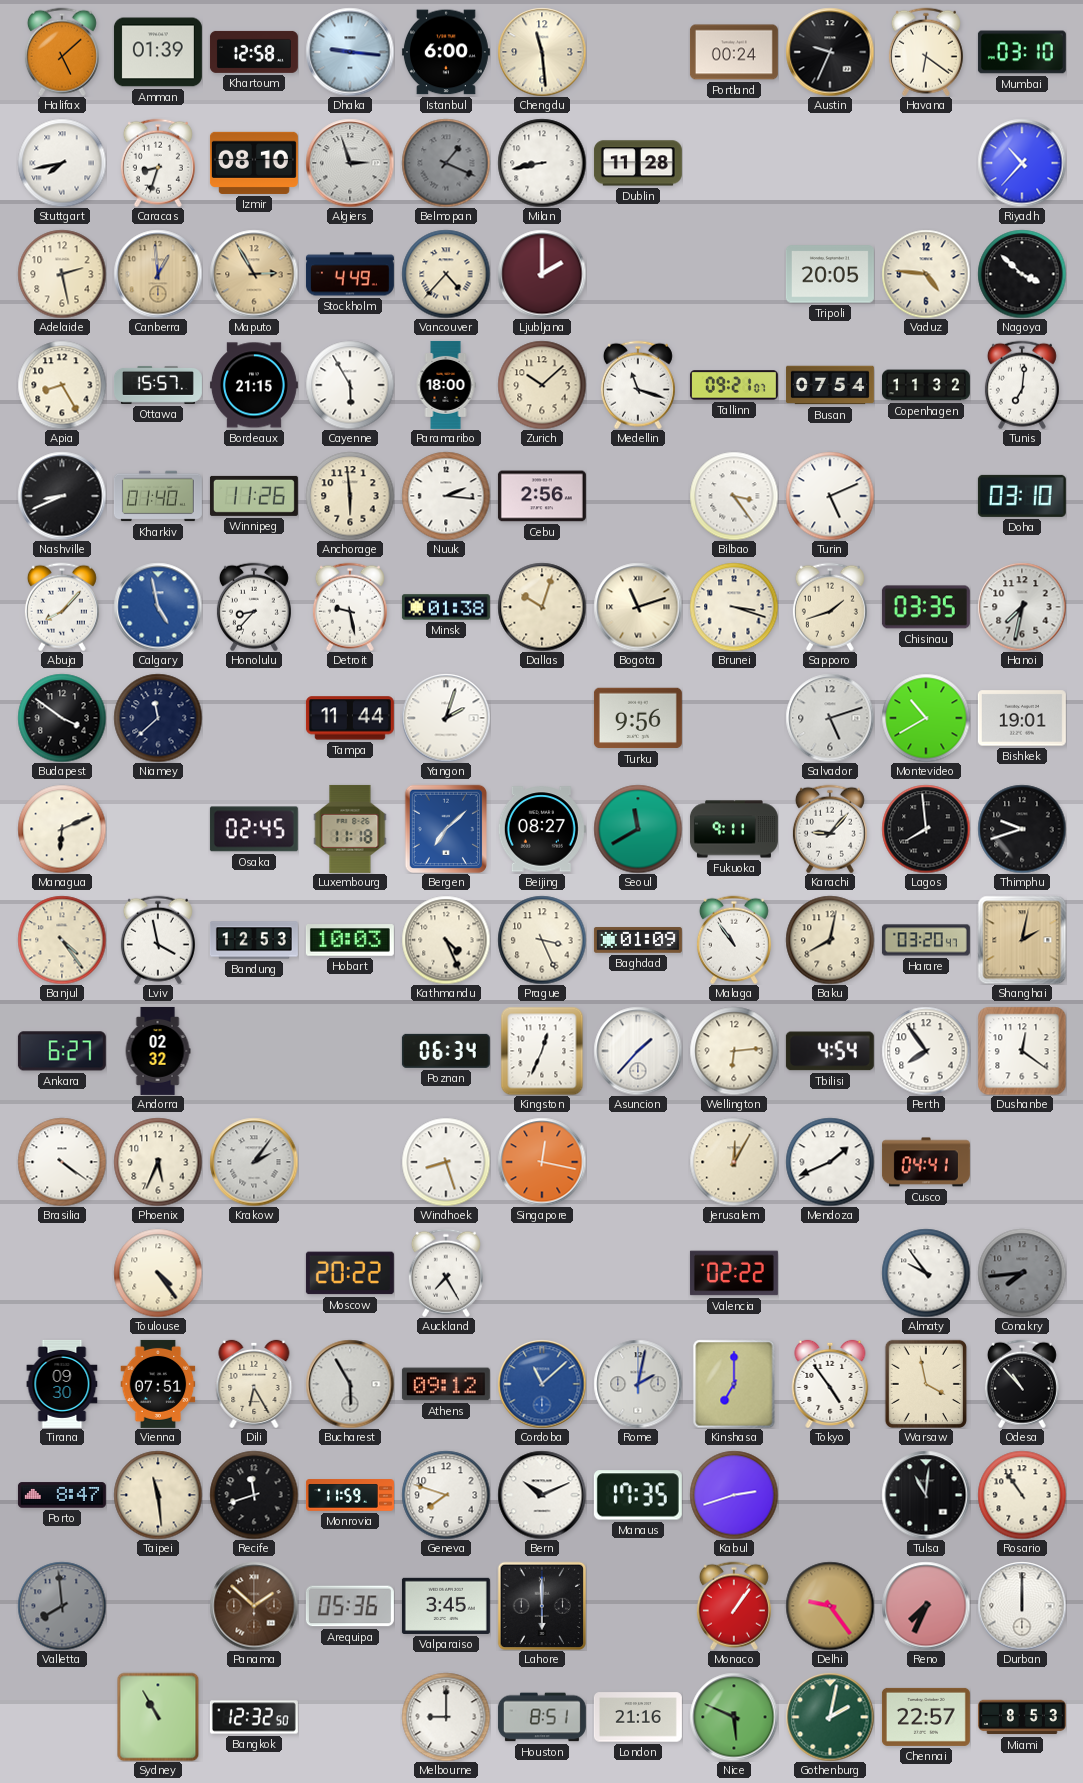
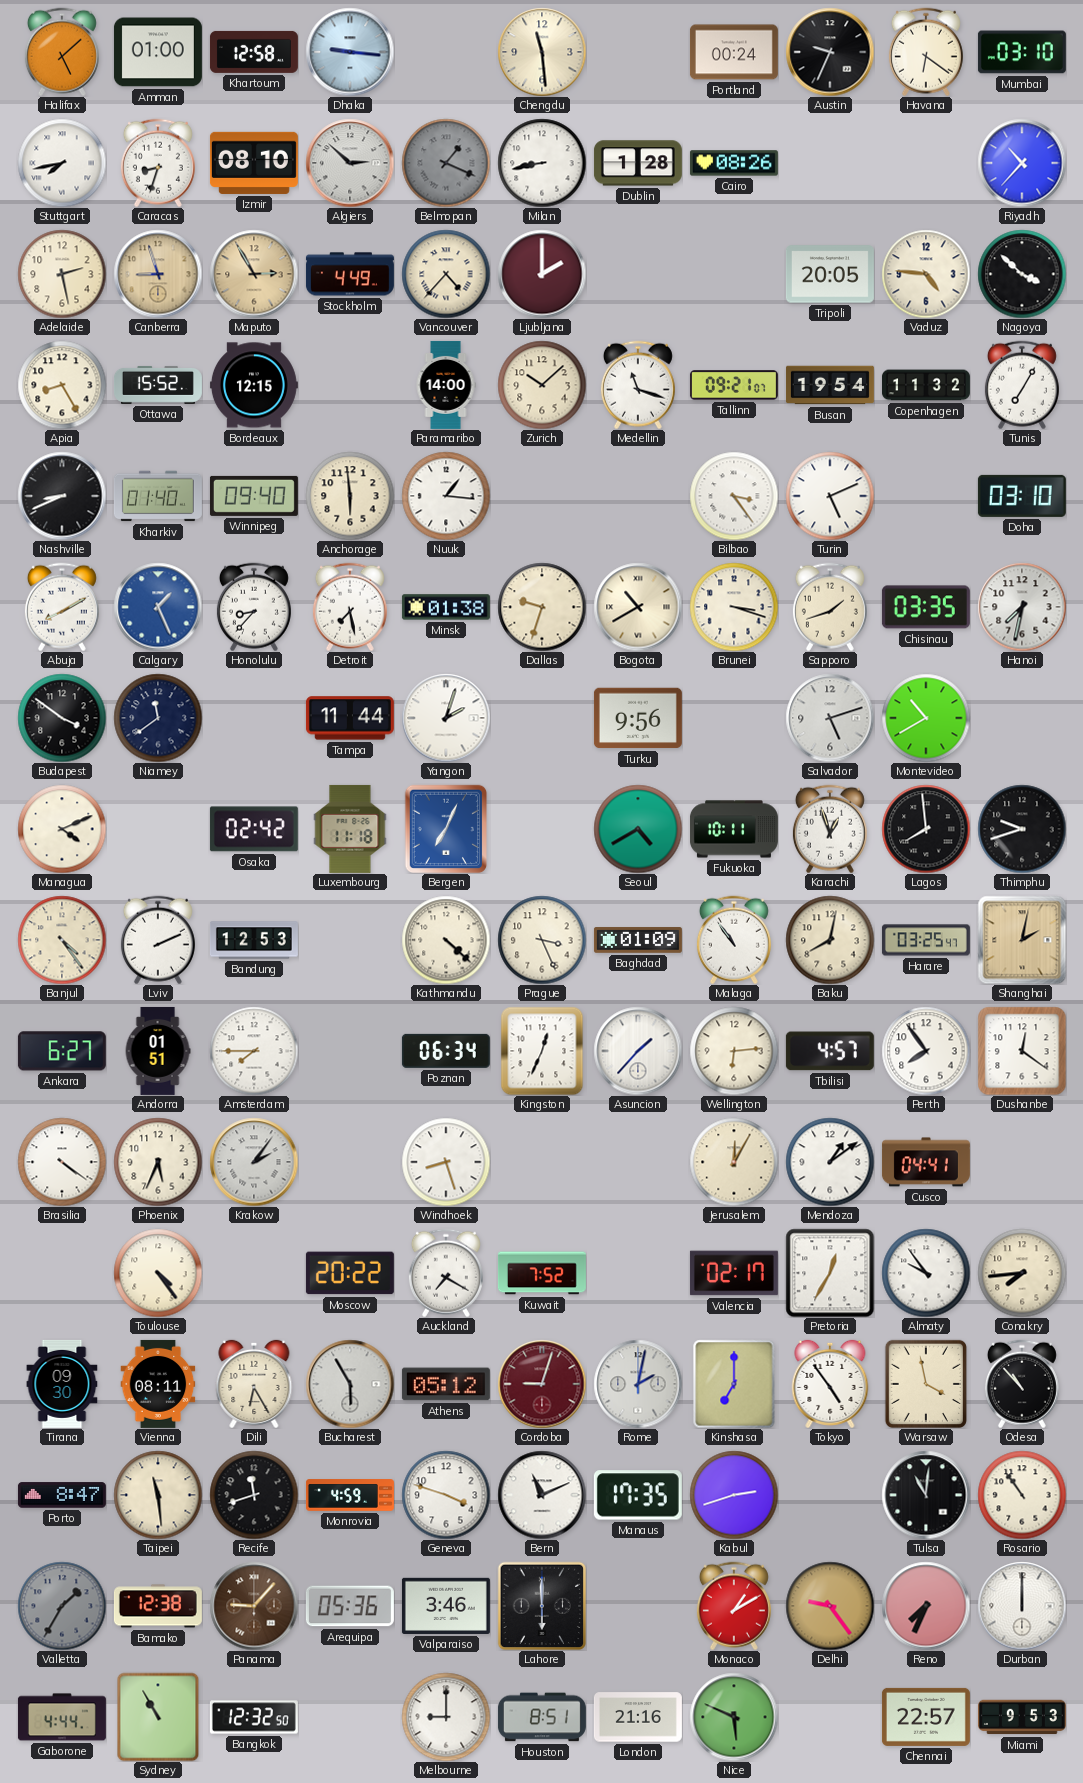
Amman: 01:39 -> 01:00 (158, 52)
Istanbul: 6:00 -> none (446, 52)
Algiers: 2:57 -> 2:52 (350, 163)
Dublin: 11:28 -> 1:28 (638, 163)
Cairo: none -> 08:26 (734, 163)
Canberra: 12:59 -> 8:57 (158, 274)
Ottawa: 15:57 -> 15:52 (158, 385)
Bordeaux: 21:15 -> 12:15 (254, 385)
Cayenne: 5:55 -> none (350, 385)
Paramaribo: 18:00 -> 14:00 (446, 385)
Busan: 07:54 -> 19:54 (830, 385)
Tunis: 7:01 -> 7:05 (1022, 385)
Winnipeg: 11:26 -> 09:40 (254, 496)
Nuuk: 2:16 -> 1:16 (446, 496)
Cebu: 2:56 -> none (542, 496)
Abuja: 8:07 -> 8:10 (62, 607)
Calgary: 4:58 -> 1:26 (158, 607)
Detroit: 9:28 -> 7:28 (350, 607)
Dallas: 10:03 -> 9:33 (542, 607)
Bogota: 11:12 -> 10:40 (638, 607)
Niamey: 11:38 -> 11:39 (158, 718)
Bishkek: 19:01 -> none (1022, 718)
Managua: 6:11 -> 4:11 (62, 829)
Osaka: 02:45 -> 02:42 (254, 829)
Bergen: 7:08 -> 7:04 (446, 829)
Beijing: 08:27 -> none (542, 829)
Seoul: 11:40 -> 4:40 (638, 829)
Fukuoka: 9:11 -> 10:11 (734, 829)
Karachi: 9:07 -> 12:57 (830, 829)
Lviv: 3:58 -> 2:11 (158, 940)
Hobart: 10:03 -> none (350, 940)
Kathmandu: 4:26 -> 4:22 (446, 940)
Harare: 03:20 -> 03:25 (926, 940)
Andorra: 02:32 -> 01:51 (158, 1051)
Amsterdam: none -> 7:45 (254, 1051)
Tbilisi: 4:54 -> 4:57 (830, 1051)
Singapore: 12:17 -> none (542, 1162)
Mendoza: 1:41 -> 1:09 (830, 1162)
Auckland: 7:25 -> 7:20 (446, 1273)
Kuwait: none -> 7:52 (542, 1273)
Valencia: 02:22 -> 02:17 (734, 1273)
Pretoria: none -> 12:35 (830, 1273)
Conakry dial: grey -> cream (1022, 1273)
Vienna: 07:51 -> 08:11 (158, 1384)
Athens: 09:12 -> 05:12 (446, 1384)
Cordoba: 11:08 -> 9:03 (542, 1384)
Cordoba dial: blue -> burgundy (542, 1384)
Monrovia: 11:59 -> 4:59 (350, 1495)
Geneva: 7:48 -> 3:48 (446, 1495)
Bern: 10:11 -> 11:11 (542, 1495)
Valletta: 7:59 -> 1:35 (62, 1606)
Bamako: none -> 12:38 (158, 1606)
Panama: 1:52 -> 9:07 (254, 1606)
Valparaiso: 3:45 -> 3:46 (446, 1606)
Monaco: 1:06 -> 1:10 (734, 1606)
Gaborone: none -> 4:44 (62, 1717)
Gothenburg: 2:02 -> none (830, 1717)
Miami: 8:53 -> 9:53 (1022, 1717)
